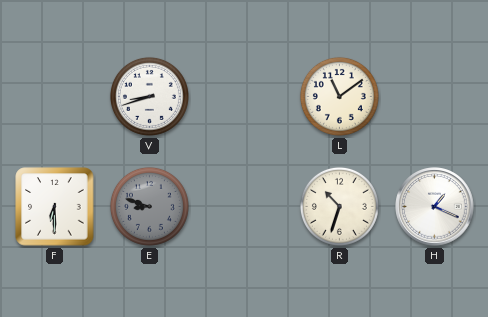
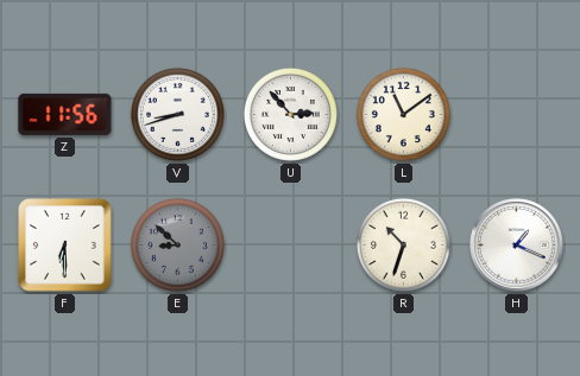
Z: none -> 11:56 (65, 114)
U: none -> 2:53 (290, 114)
E: 8:48 -> 8:52 (177, 244)
